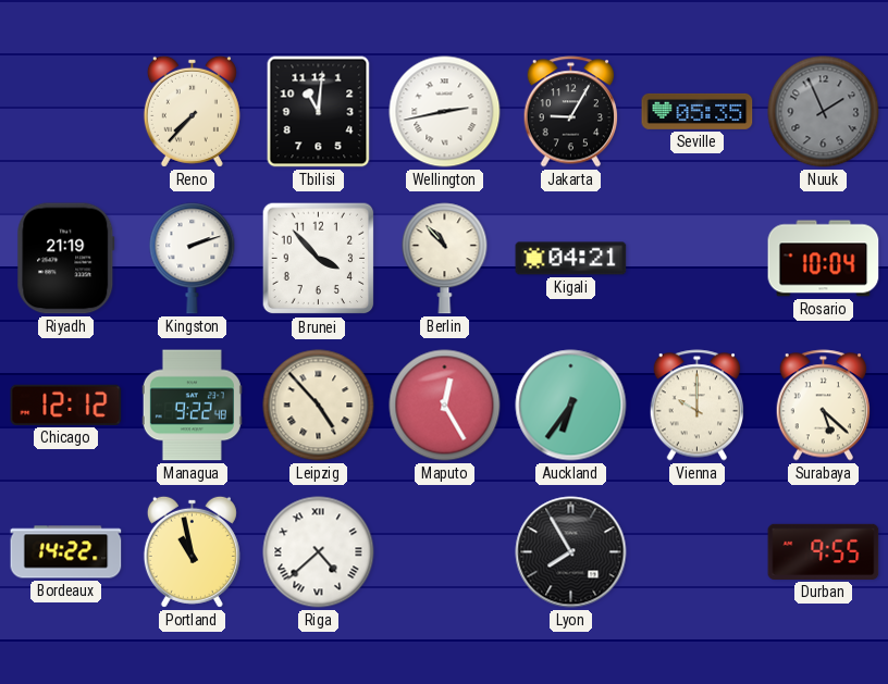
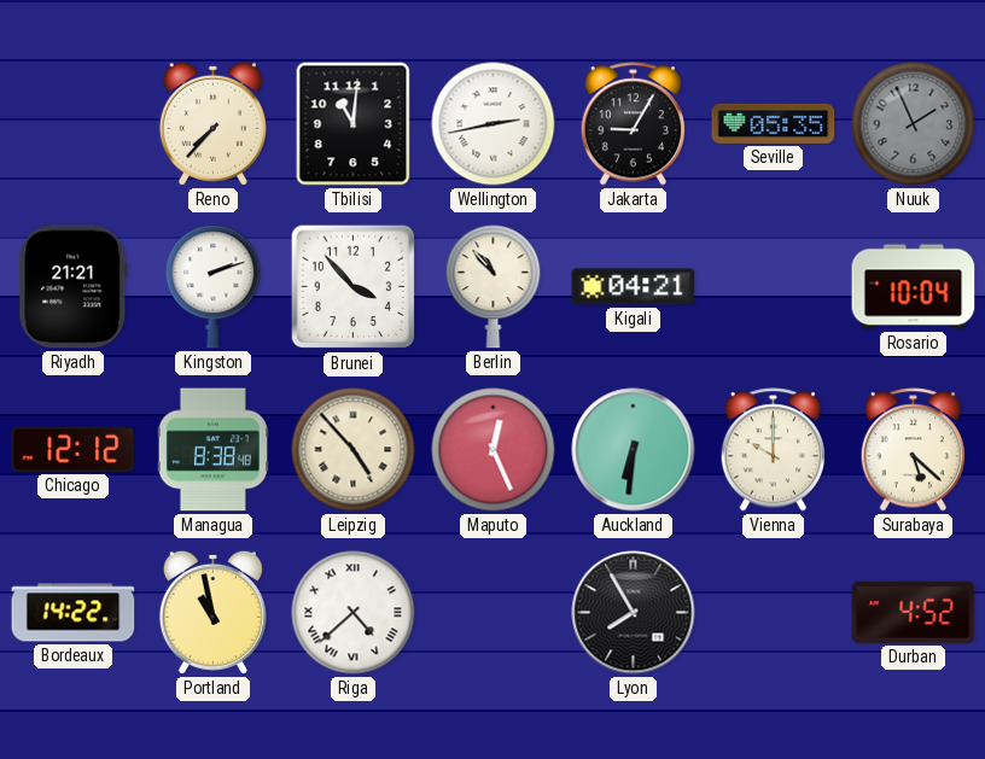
Riyadh: 21:19 -> 21:21 (74, 287)
Managua: 9:22 -> 8:38 (212, 450)
Maputo: 12:25 -> 12:26 (494, 450)
Auckland: 6:36 -> 6:31 (634, 450)
Durban: 9:55 -> 4:52 (914, 612)
